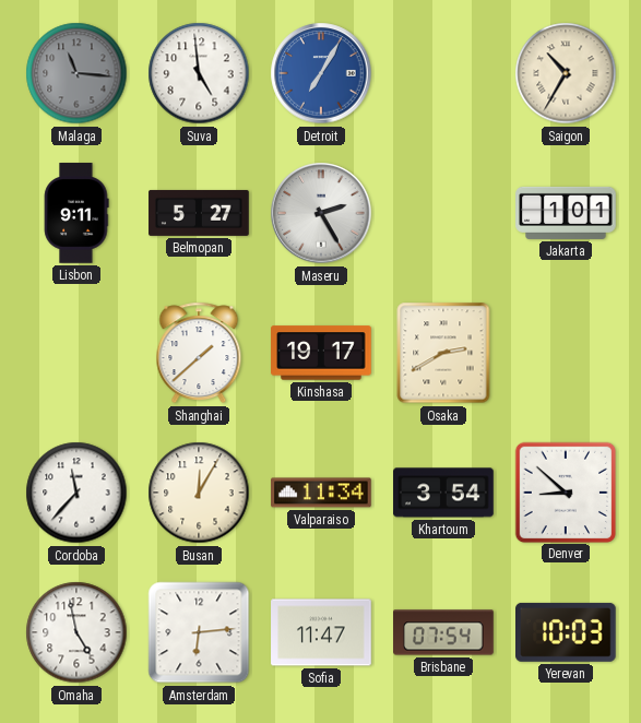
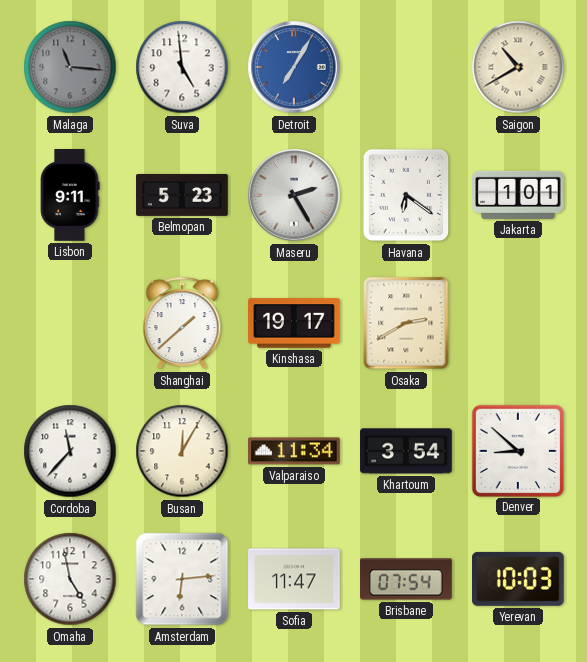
Saigon: 10:35 -> 10:40 (518, 67)
Belmopan: 5:27 -> 5:23 (182, 195)
Havana: none -> 6:21 (406, 195)
